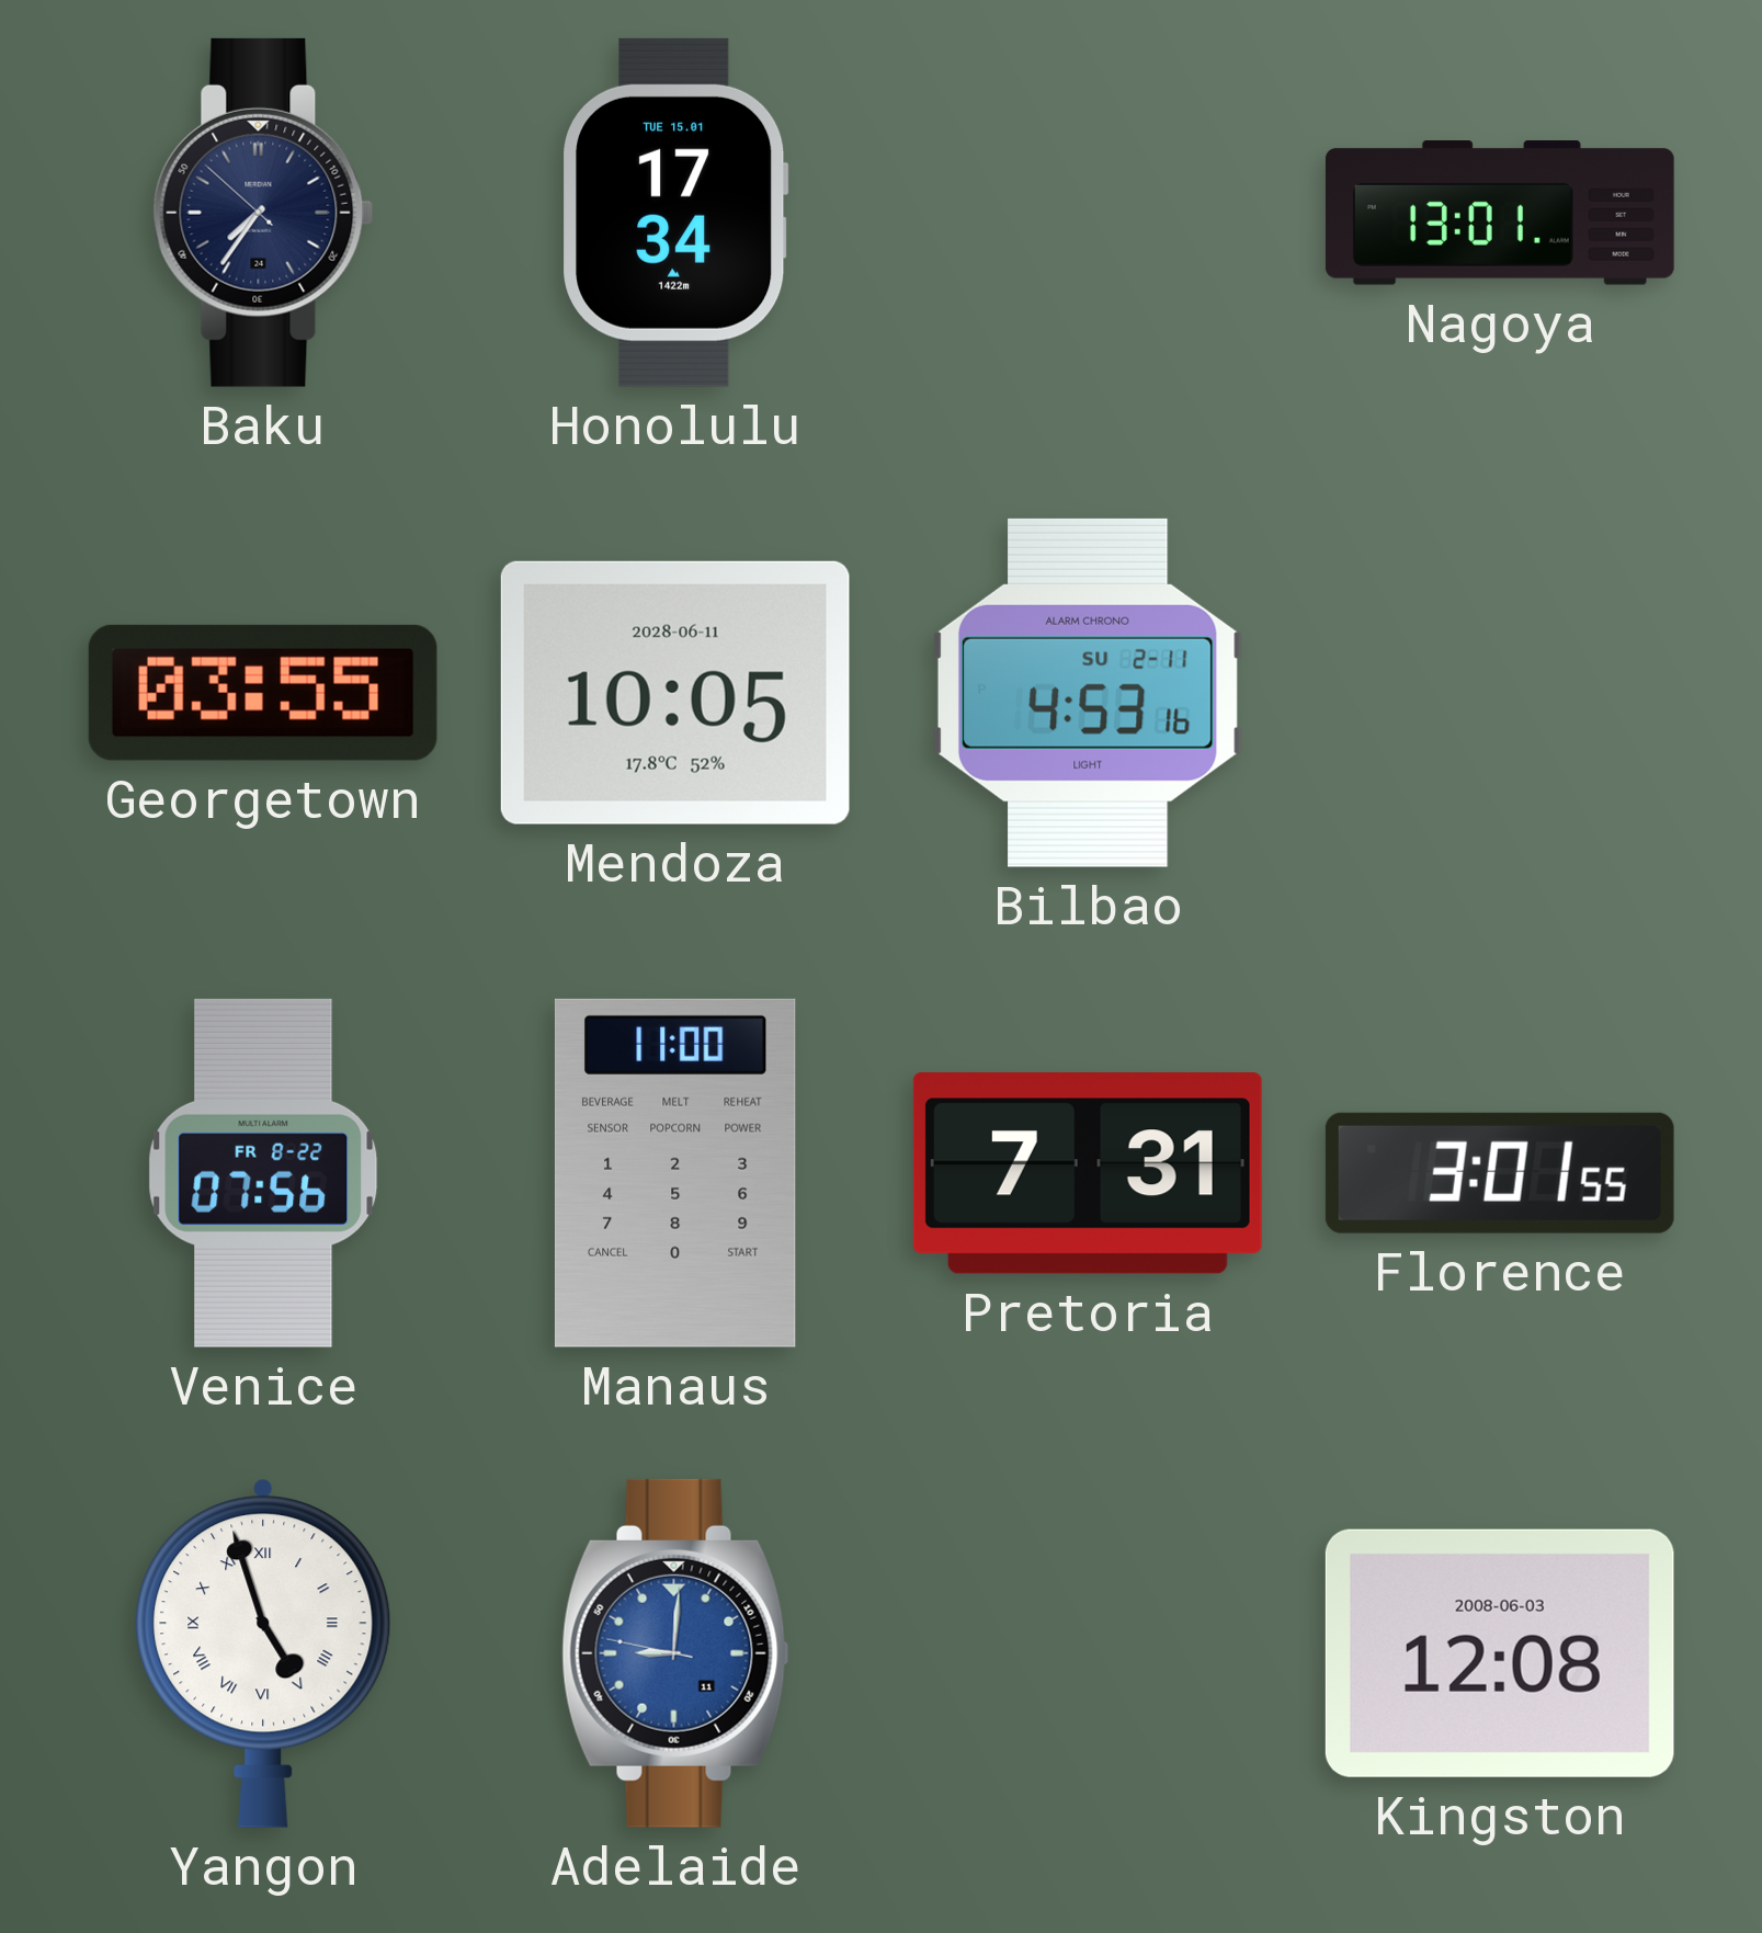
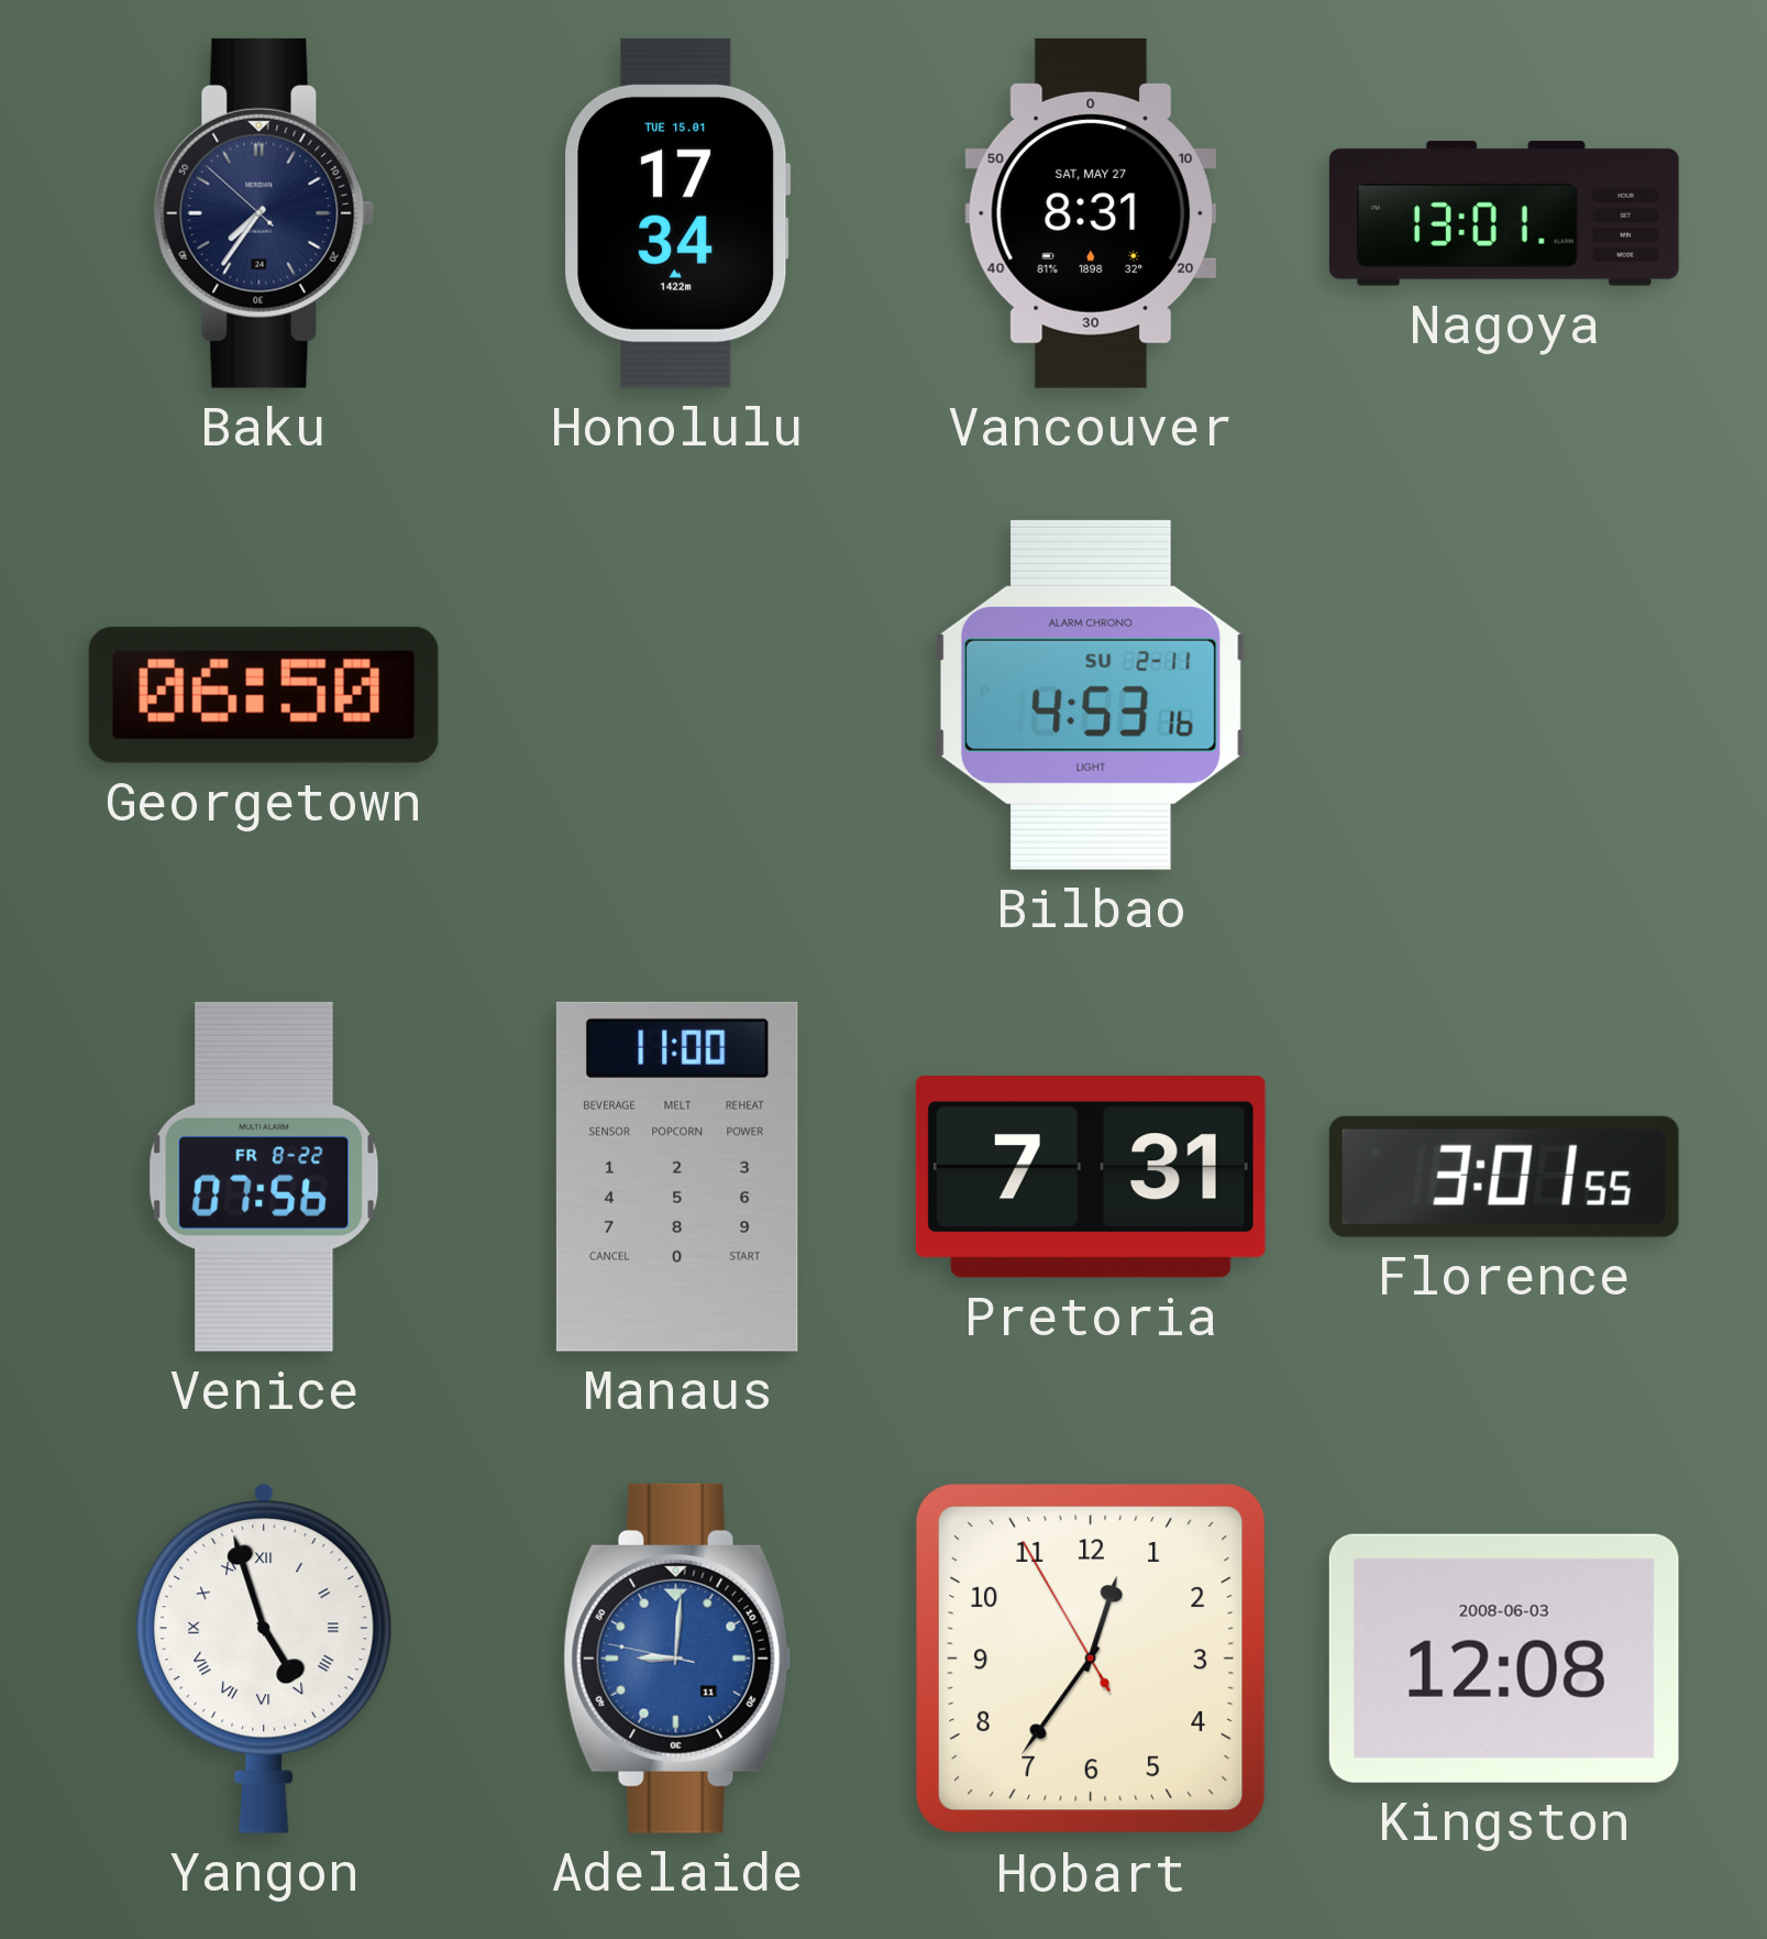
Vancouver: none -> 8:31 (1091, 213)
Georgetown: 03:55 -> 06:50 (264, 695)
Mendoza: 10:05 -> none (675, 693)
Hobart: none -> 12:35 (1092, 1660)
